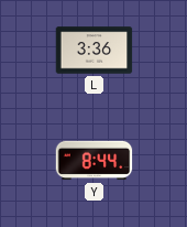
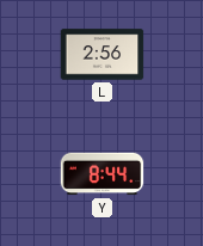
L: 3:36 -> 2:56 (103, 55)
